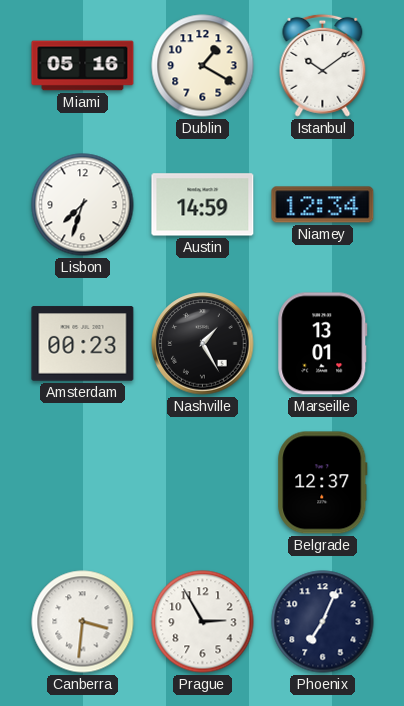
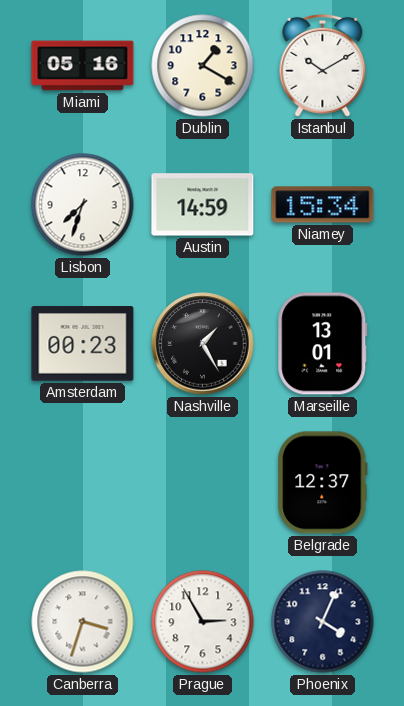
Istanbul: 10:09 -> 10:10 (323, 65)
Niamey: 12:34 -> 15:34 (323, 205)
Canberra: 3:31 -> 3:33 (83, 622)
Phoenix: 7:04 -> 4:04 (323, 622)
